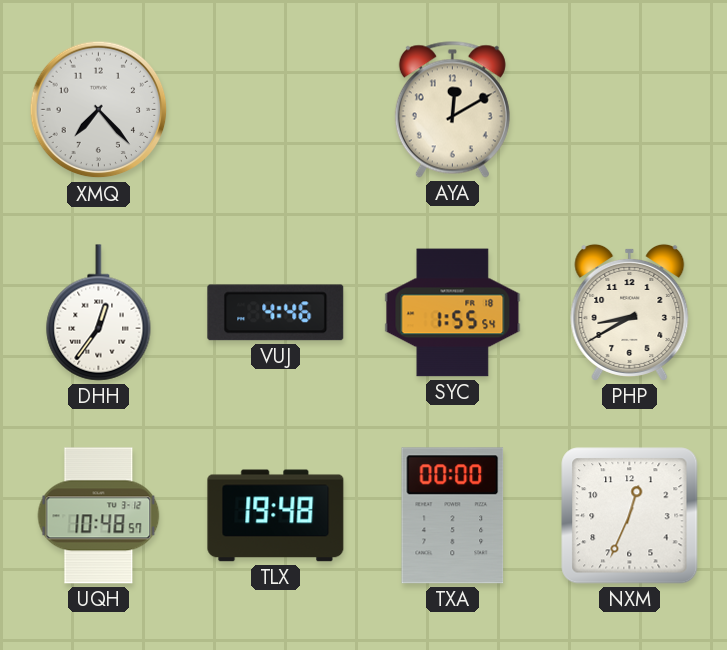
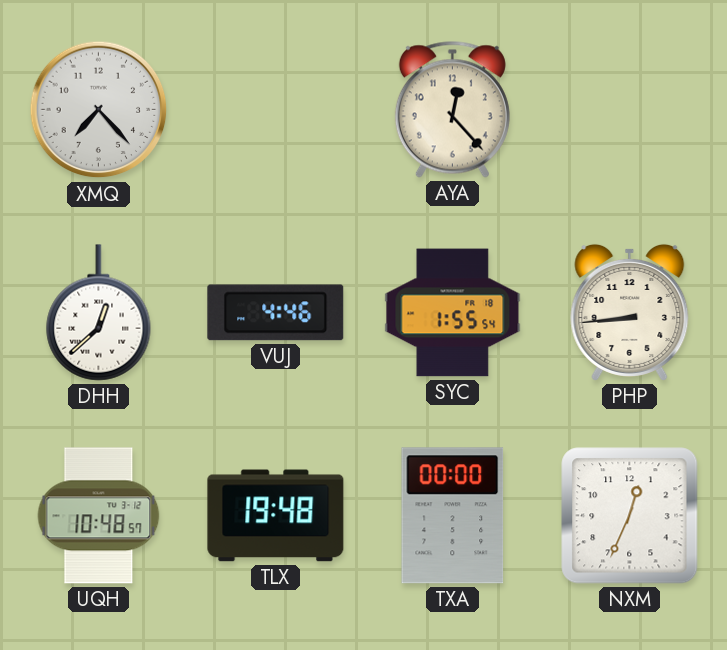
AYA: 12:10 -> 12:23 (452, 109)
DHH: 12:36 -> 12:38 (99, 313)
PHP: 8:40 -> 8:44 (630, 312)
